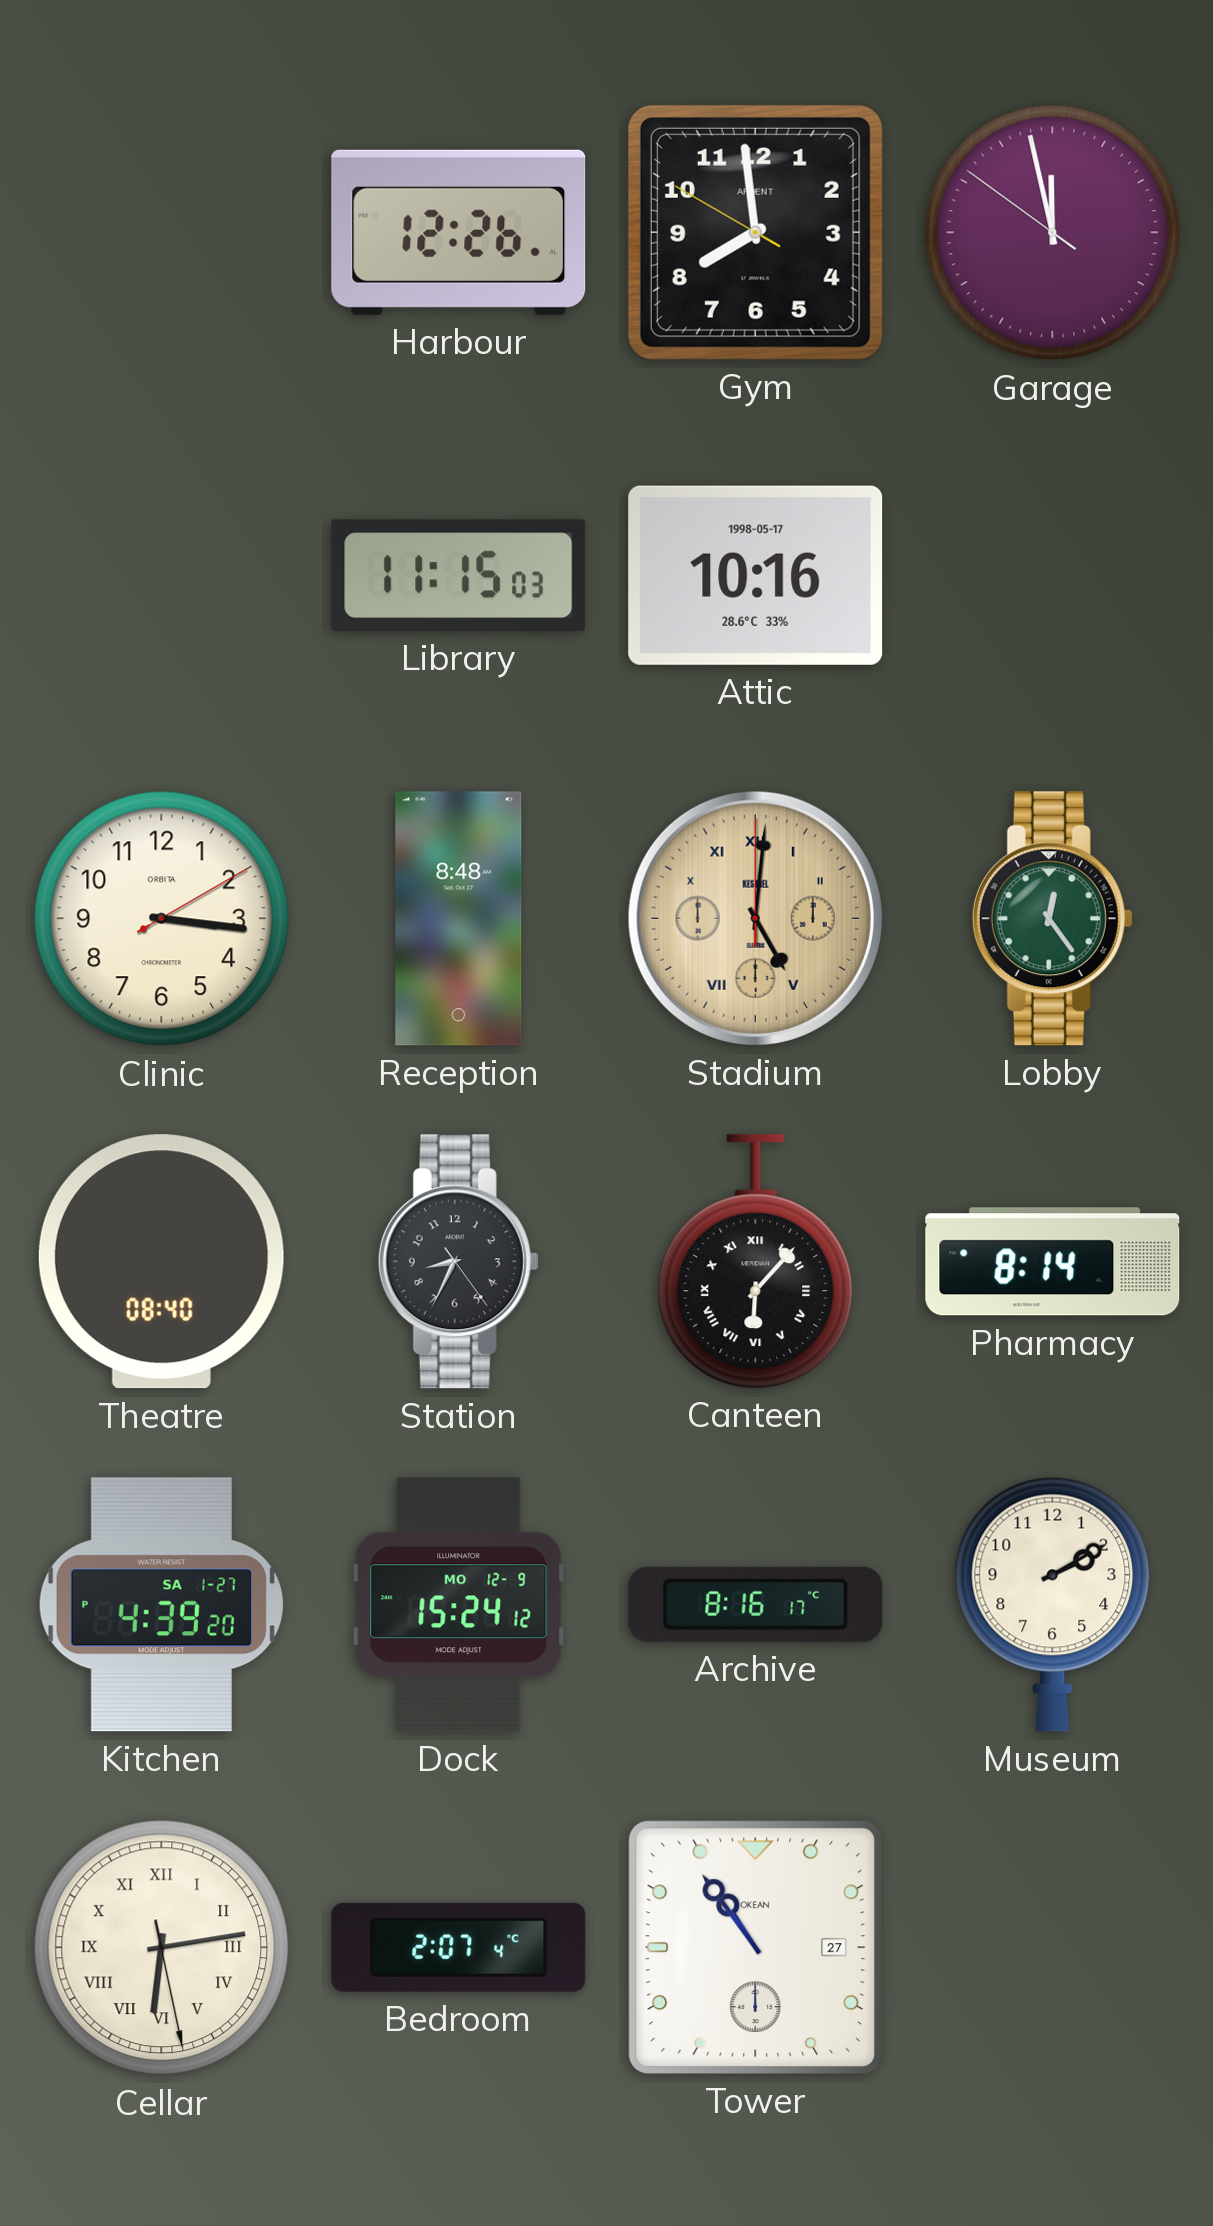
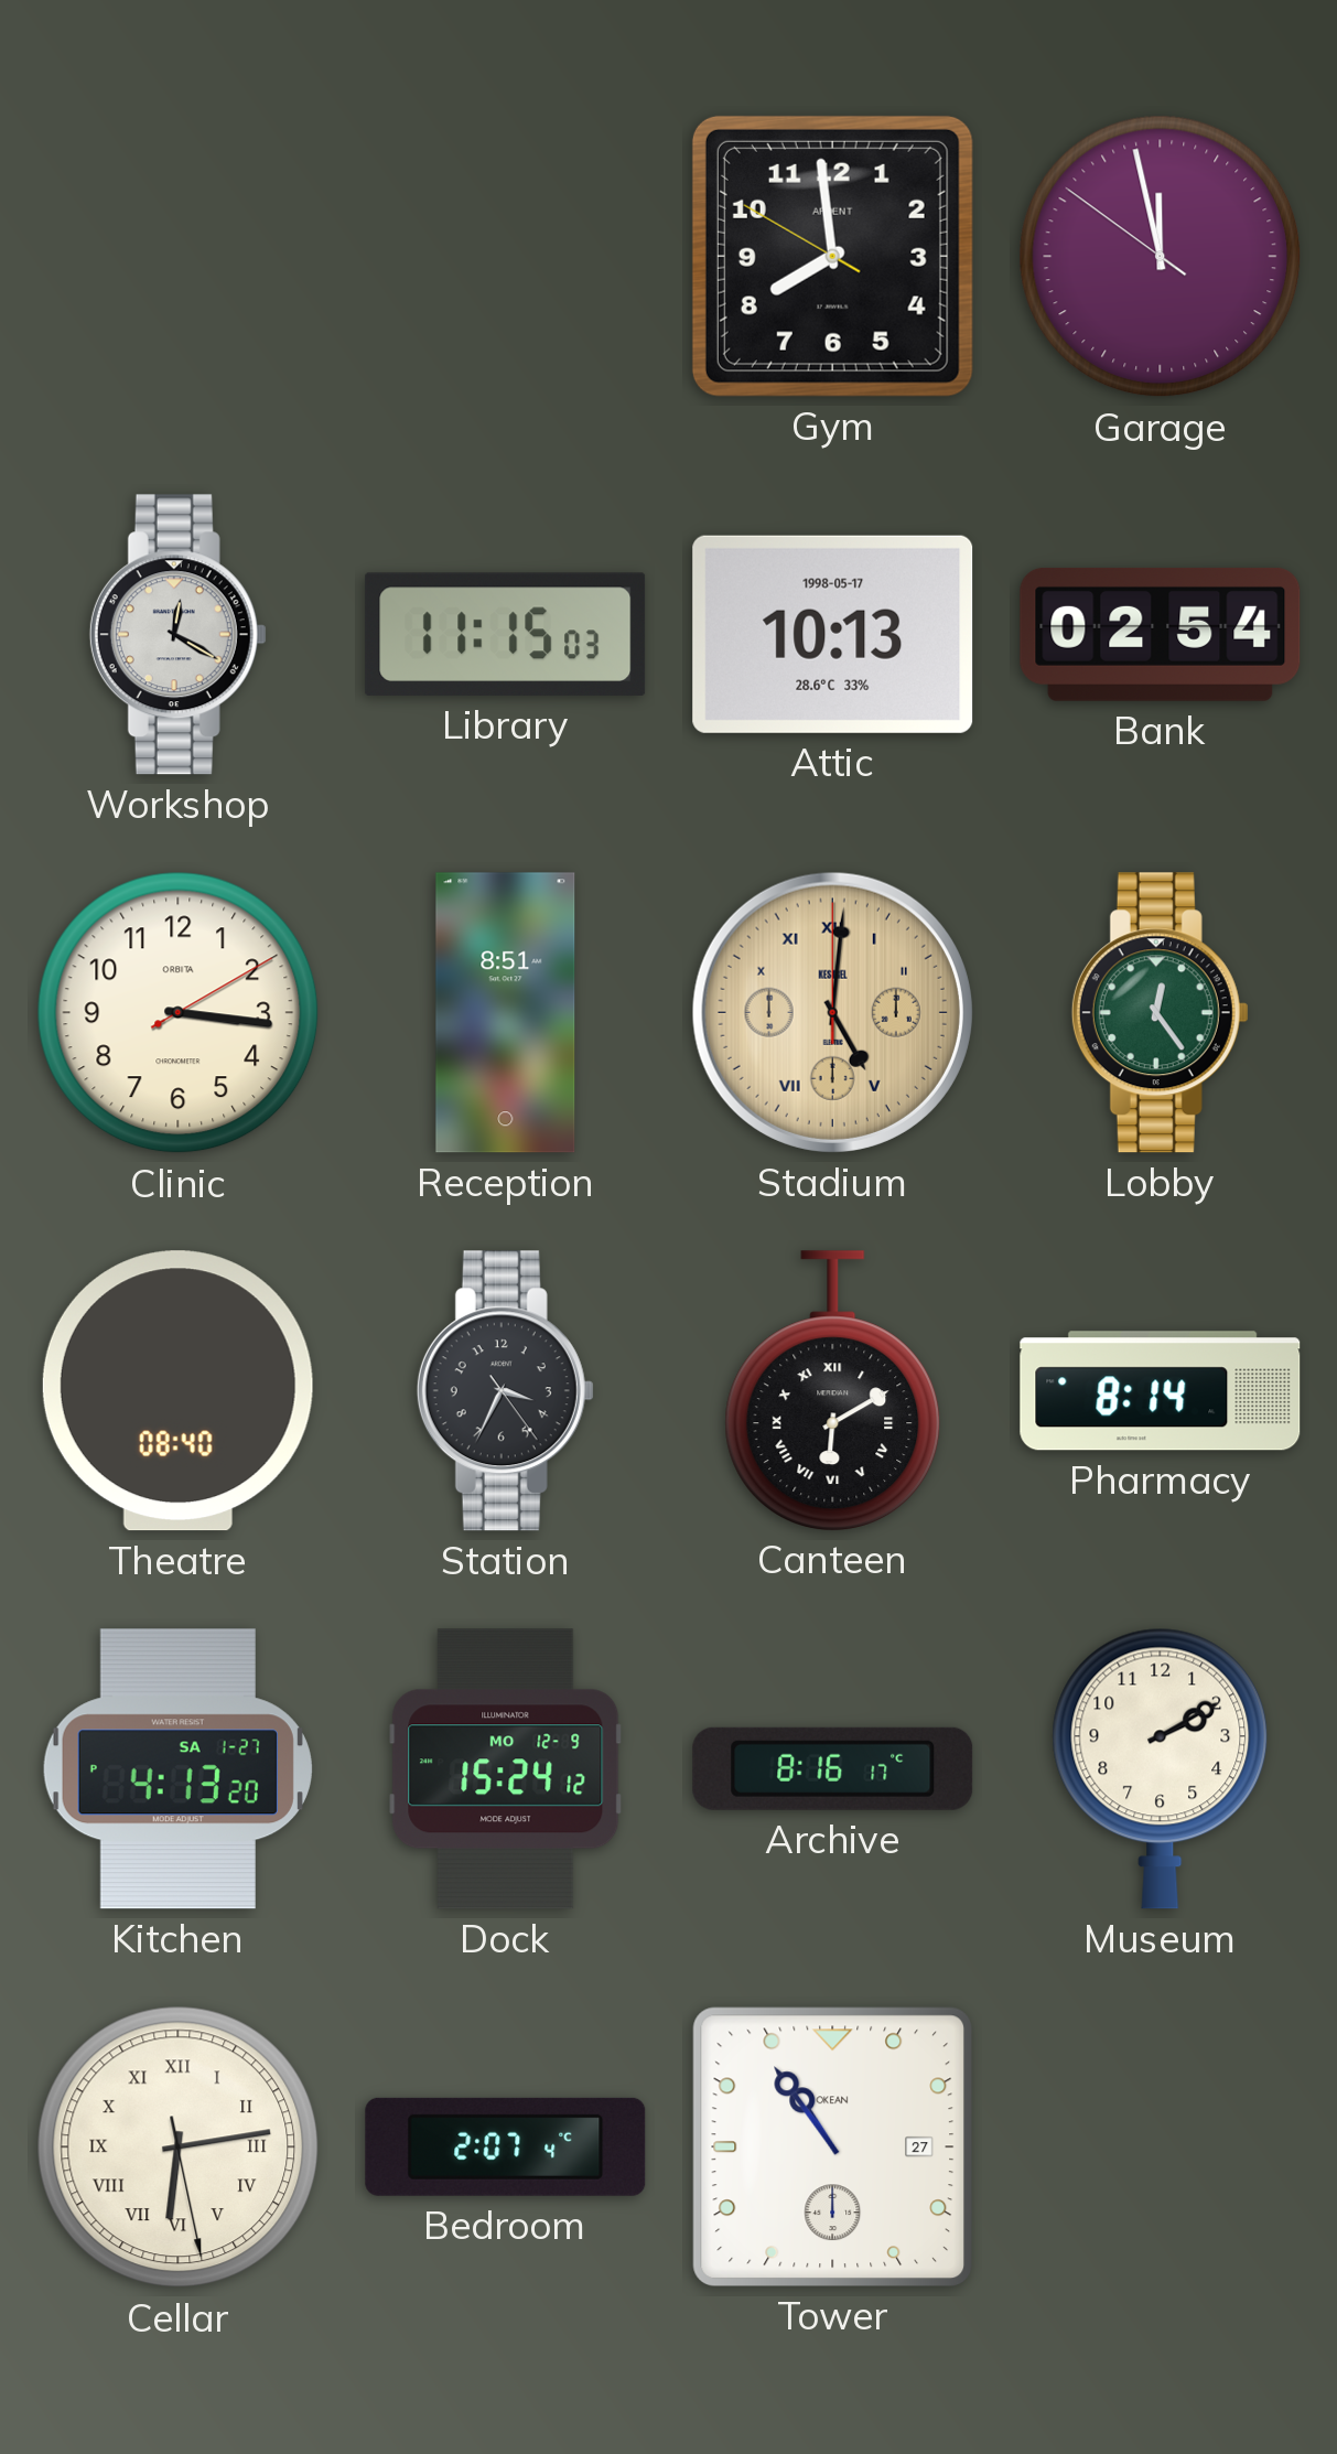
Harbour: 12:26 -> none (459, 232)
Workshop: none -> 12:20 (177, 635)
Attic: 10:16 -> 10:13 (833, 634)
Bank: none -> 02:54 (1161, 634)
Reception: 8:48 -> 8:51 (506, 1013)
Station: 8:34 -> 3:34 (505, 1391)
Canteen: 6:07 -> 6:10 (833, 1390)
Kitchen: 4:39 -> 4:13 (177, 1769)
